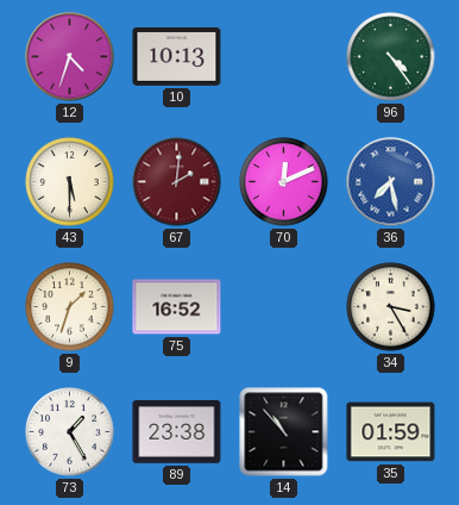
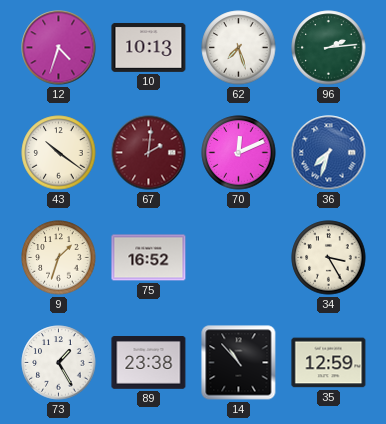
62: none -> 7:27 (239, 48)
96: 4:24 -> 2:14 (329, 48)
43: 5:30 -> 10:21 (59, 153)
36: 7:28 -> 7:33 (329, 153)
35: 01:59 -> 12:59 (329, 363)
